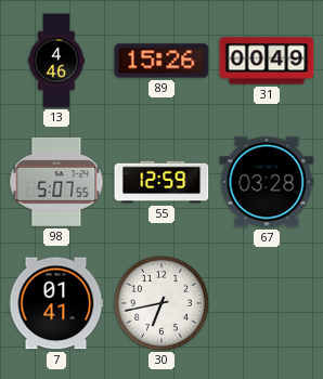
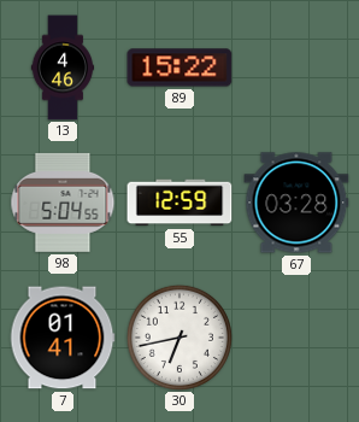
89: 15:26 -> 15:22 (179, 68)
31: 00:49 -> none (267, 61)
98: 5:07 -> 5:04 (63, 203)
